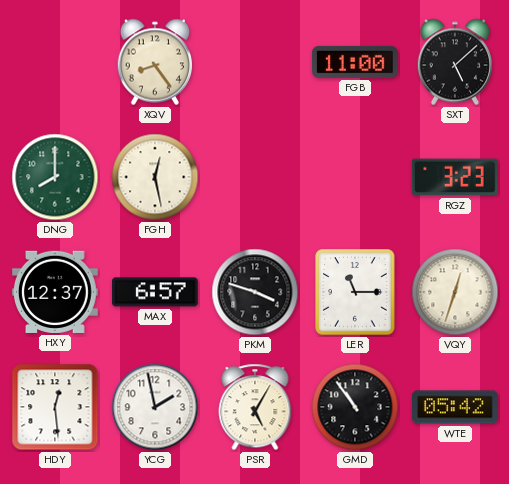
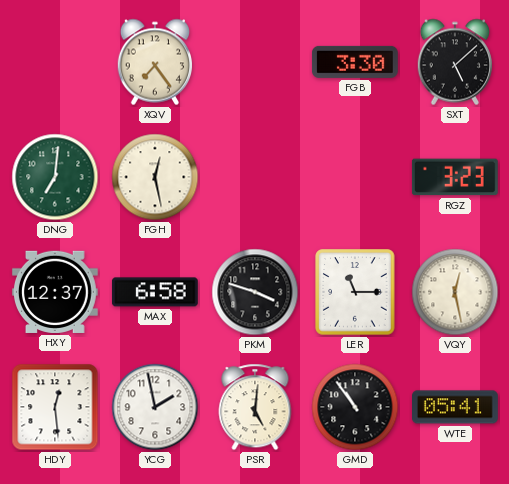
XQV: 8:24 -> 7:24 (154, 62)
FGB: 11:00 -> 3:30 (355, 62)
DNG: 8:00 -> 7:01 (55, 177)
MAX: 6:57 -> 6:58 (155, 292)
VQY: 12:33 -> 12:28 (455, 292)
PSR: 5:05 -> 5:01 (255, 407)
WTE: 05:42 -> 05:41 (456, 407)
